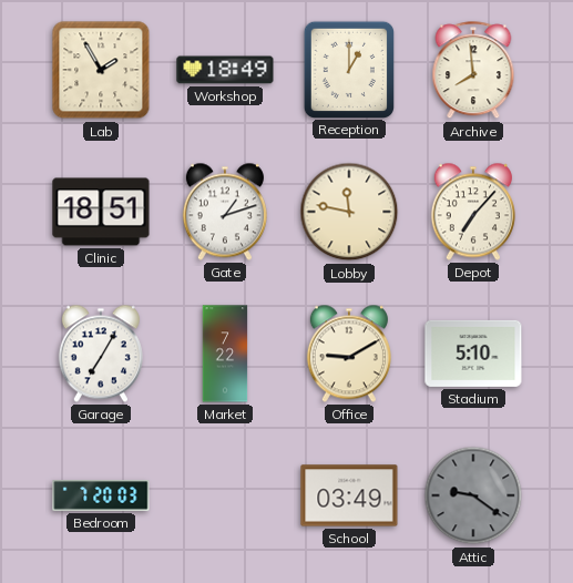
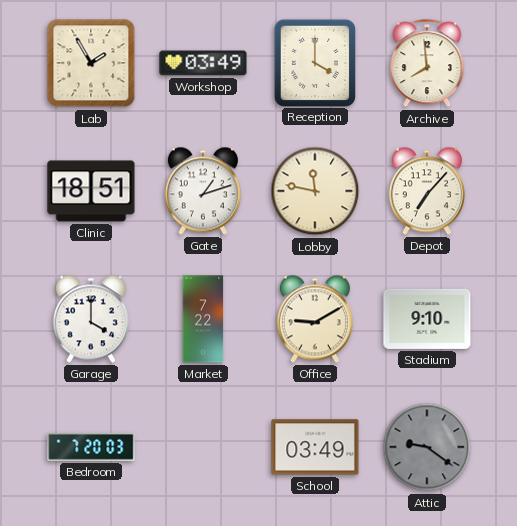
Workshop: 18:49 -> 03:49 (203, 63)
Reception: 1:00 -> 4:00 (314, 62)
Garage: 7:05 -> 4:00 (91, 319)
Stadium: 5:10 -> 9:10 (427, 319)
